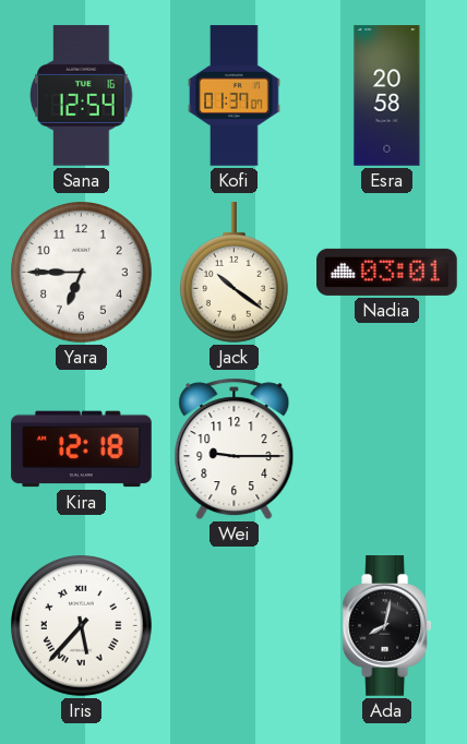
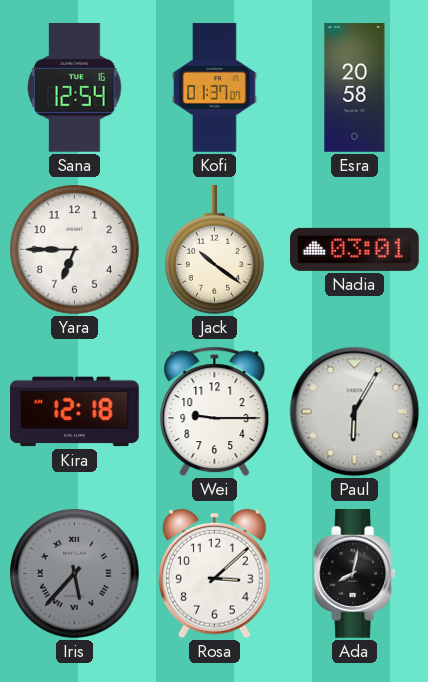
Paul: none -> 6:05 (355, 412)
Iris dial: white -> grey (75, 574)
Rosa: none -> 3:08 (215, 574)
